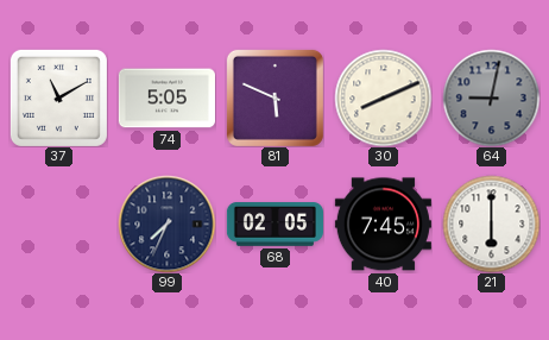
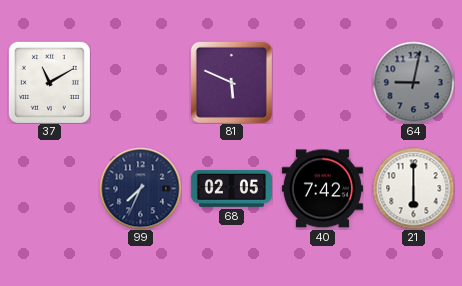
74: 5:05 -> none (166, 99)
30: 8:11 -> none (383, 97)
40: 7:45 -> 7:42 (322, 189)
